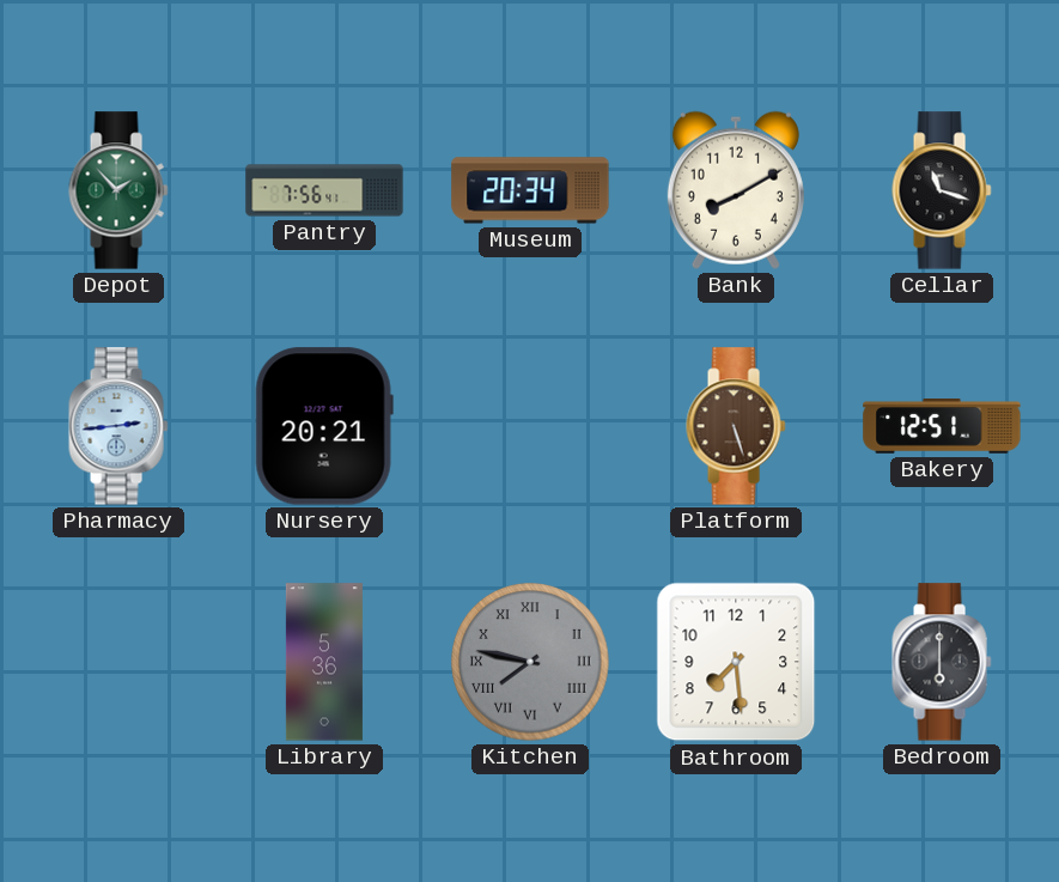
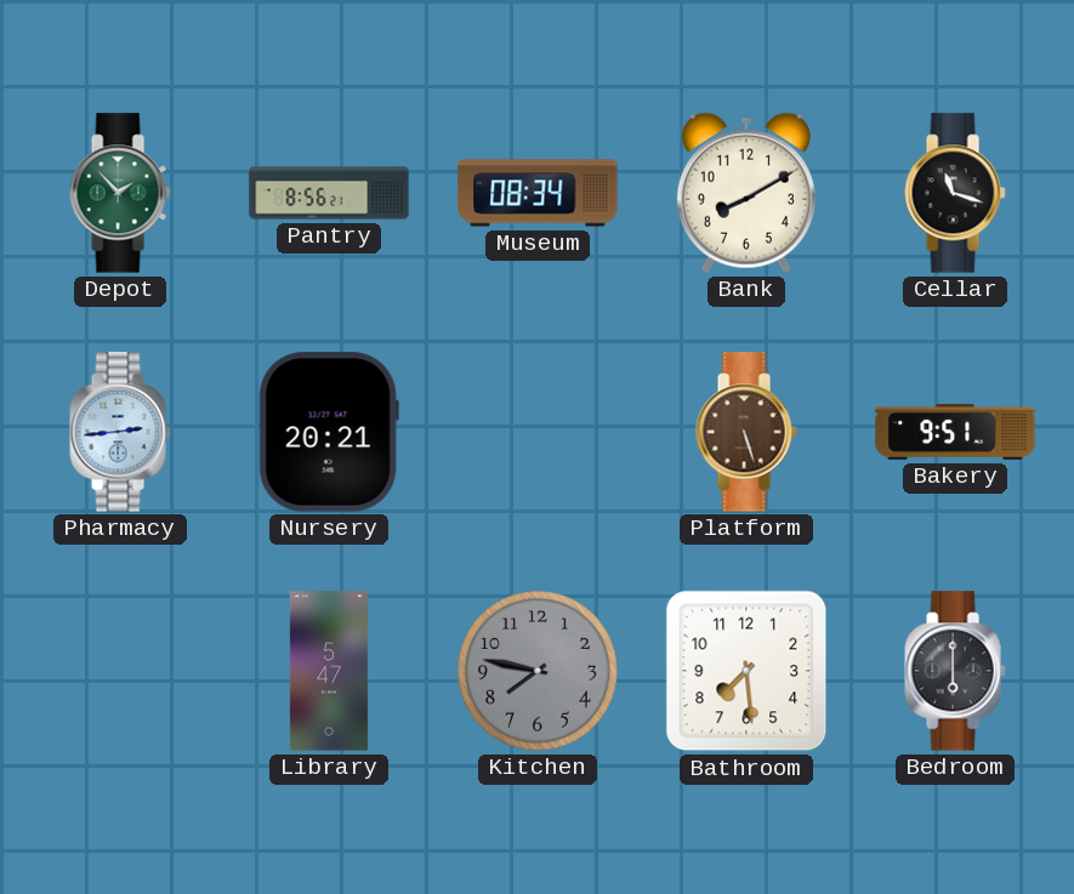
Pantry: 7:56 -> 8:56 (329, 193)
Museum: 20:34 -> 08:34 (538, 193)
Bakery: 12:51 -> 9:51 (955, 433)
Library: 5:36 -> 5:47 (329, 671)
Kitchen numerals: Roman -> Arabic (538, 671)
